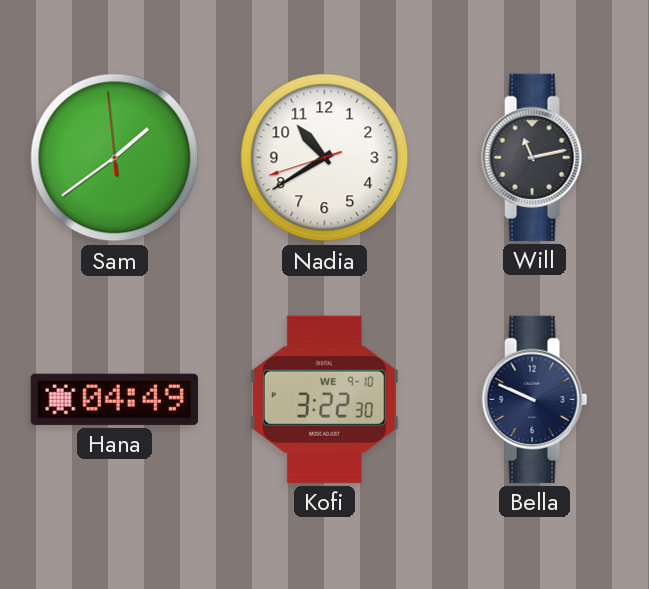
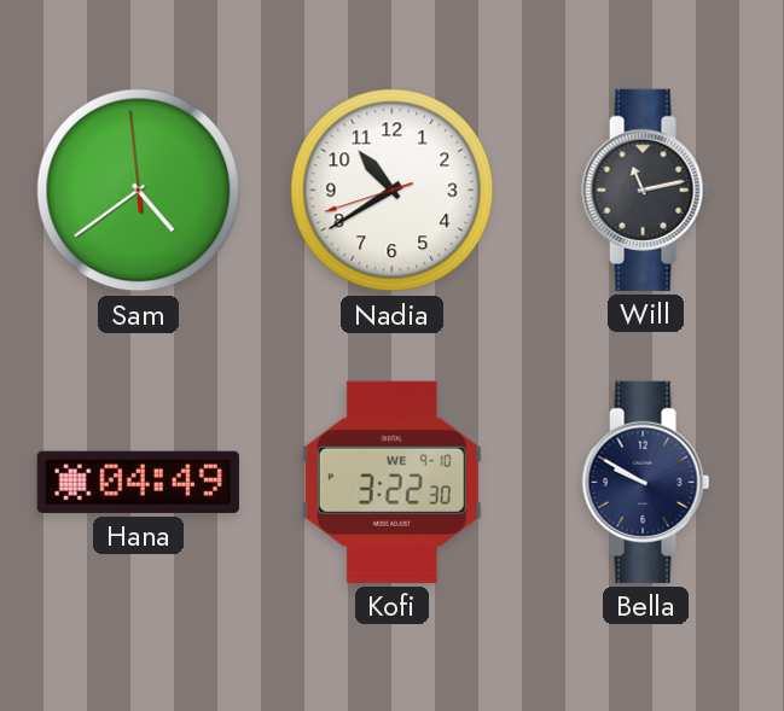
Sam: 1:38 -> 4:38 (139, 191)
Bella: 9:49 -> 9:50 (646, 482)
